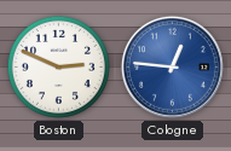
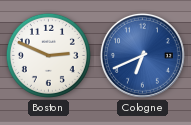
Cologne: 12:46 -> 6:41 (142, 55)
